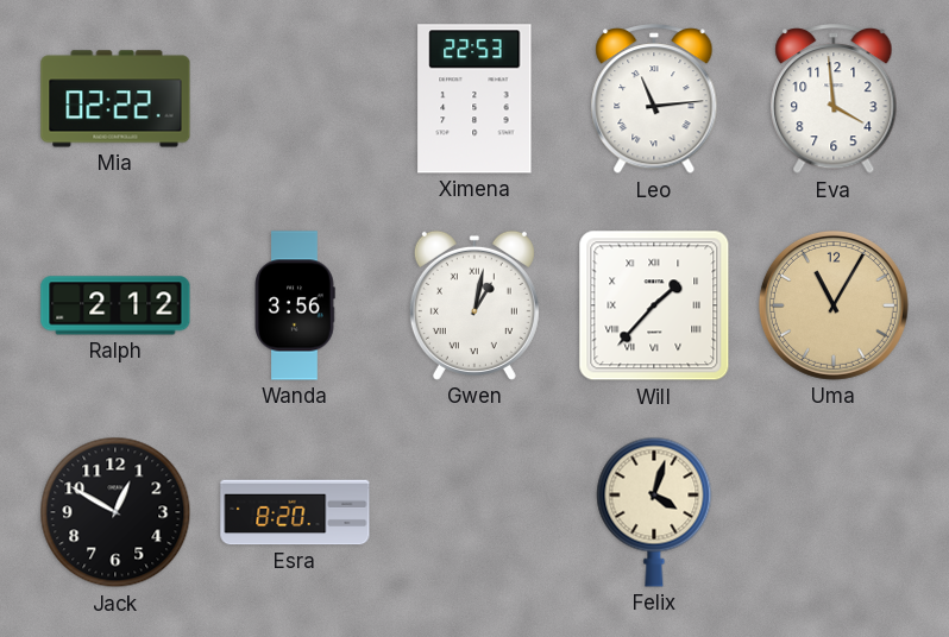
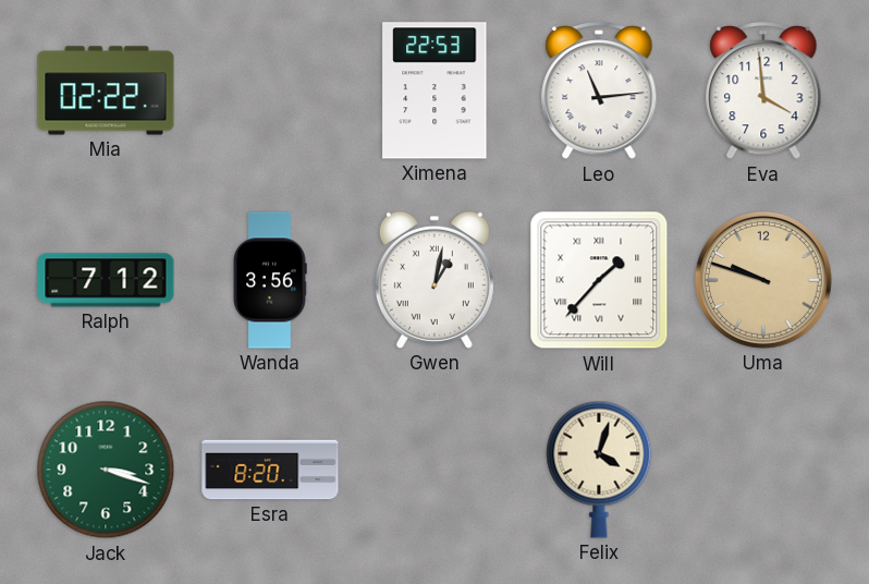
Ralph: 2:12 -> 7:12 (106, 280)
Uma: 11:05 -> 9:48 (763, 280)
Jack: 12:50 -> 3:18 (106, 470)
Jack dial: black -> green (106, 470)
